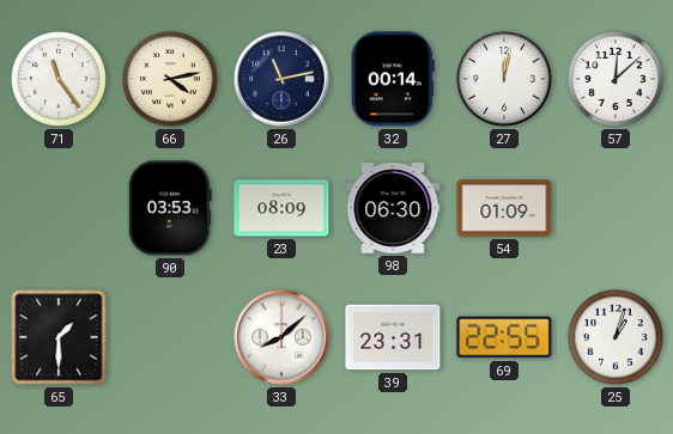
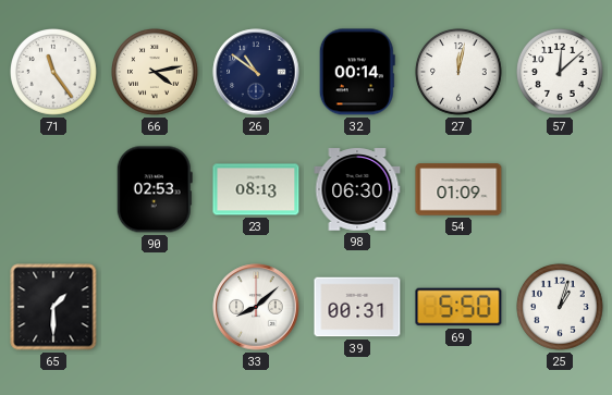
26: 11:13 -> 10:51 (256, 72)
90: 03:53 -> 02:53 (155, 189)
23: 08:09 -> 08:13 (256, 189)
39: 23:31 -> 00:31 (357, 307)
69: 22:55 -> 5:50 (458, 307)
